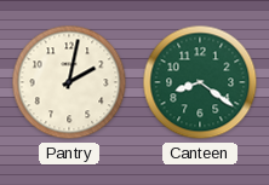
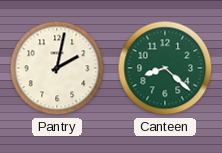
Canteen: 8:21 -> 8:22 (165, 68)
